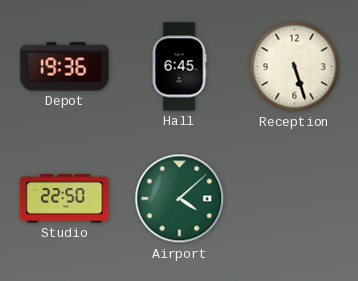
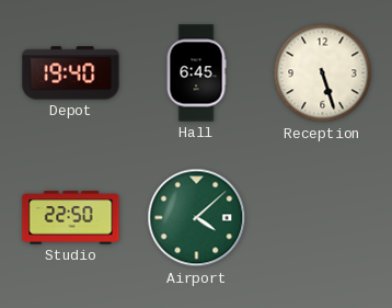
Depot: 19:36 -> 19:40 (71, 73)
